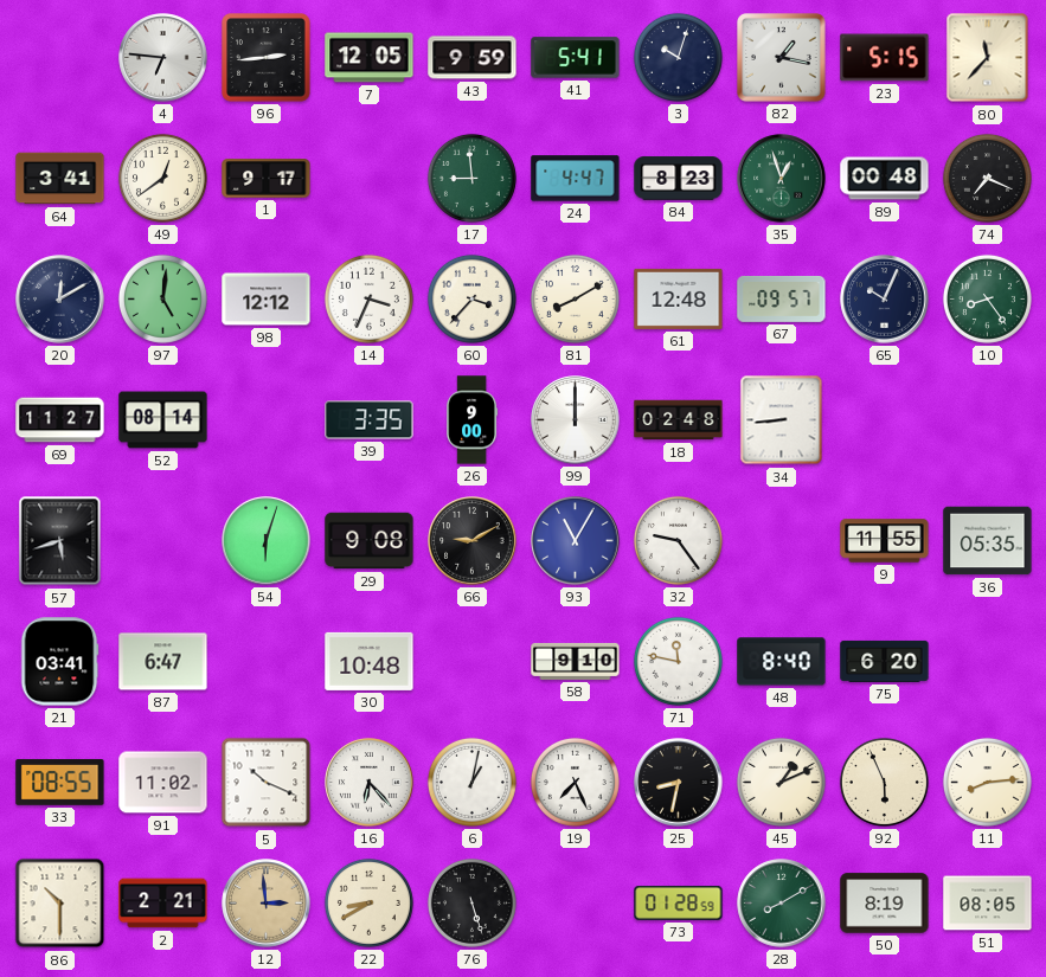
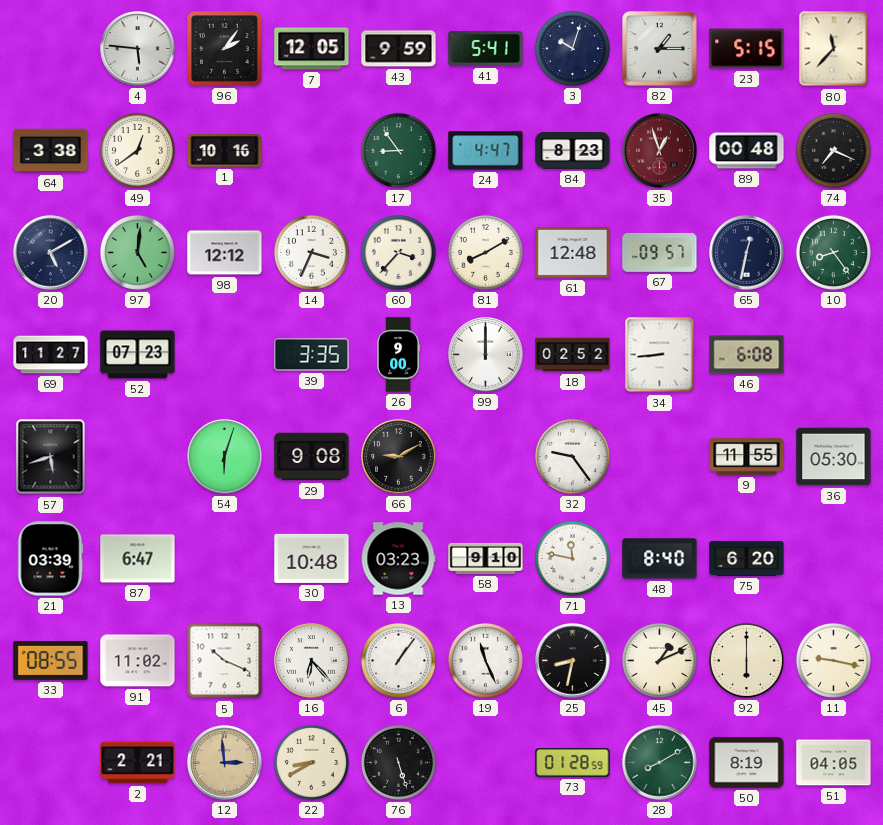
4: 6:46 -> 5:46 (138, 49)
96: 2:44 -> 2:06 (225, 49)
82: 1:17 -> 1:15 (660, 49)
64: 3:41 -> 3:38 (51, 151)
1: 9:17 -> 10:16 (225, 151)
17: 8:59 -> 8:54 (398, 150)
35 dial: green -> burgundy (660, 151)
20: 12:10 -> 5:10 (51, 253)
65: 10:04 -> 12:32 (747, 253)
52: 08:14 -> 07:23 (138, 355)
18: 02:48 -> 02:52 (573, 355)
46: none -> 6:08 (747, 355)
93: 11:05 -> none (576, 541)
36: 05:35 -> 05:30 (834, 457)
21: 03:41 -> 03:39 (50, 559)
13: none -> 03:23 (398, 559)
6: 1:02 -> 1:06 (398, 660)
19: 7:26 -> 11:26 (485, 660)
92: 5:56 -> 6:00 (746, 660)
11: 8:14 -> 9:17 (833, 660)
86: 10:30 -> none (60, 904)
51: 08:05 -> 04:05 (834, 763)
